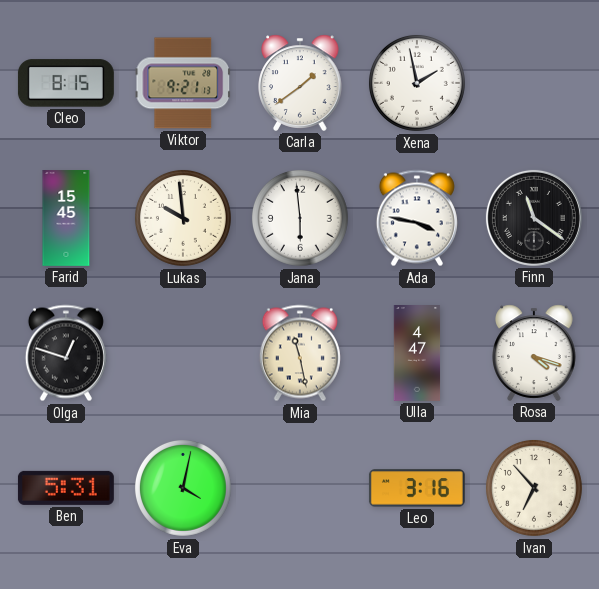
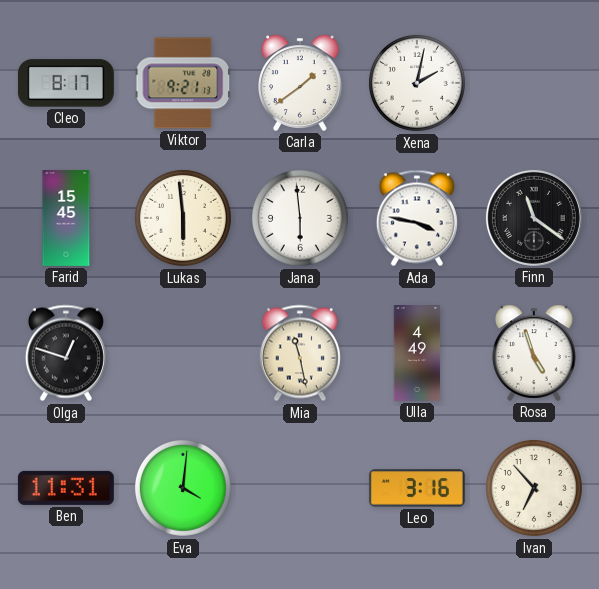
Cleo: 8:15 -> 8:17 (66, 83)
Xena: 1:58 -> 2:02 (417, 83)
Lukas: 9:59 -> 5:59 (183, 218)
Ulla: 4:47 -> 4:49 (417, 354)
Rosa: 4:18 -> 4:57 (534, 353)
Ben: 5:31 -> 11:31 (66, 488)
Eva: 4:02 -> 4:01 (183, 488)
